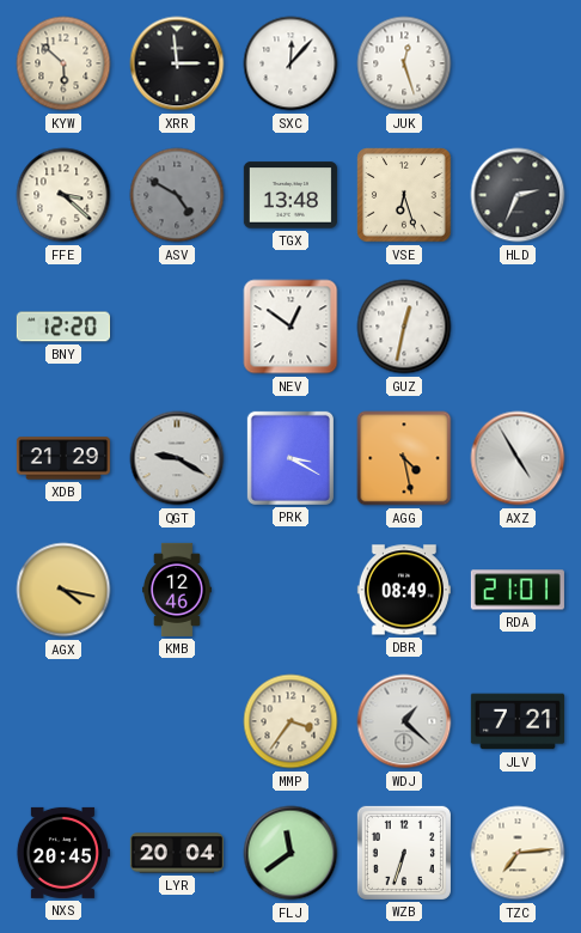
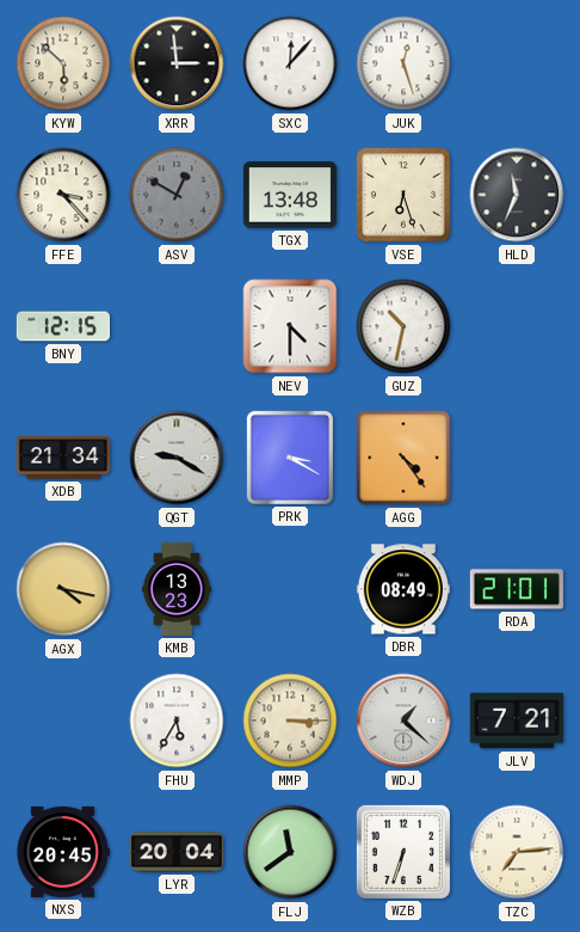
FFE: 3:22 -> 3:23 (63, 195)
ASV: 4:50 -> 12:50 (177, 195)
HLD: 2:34 -> 11:34 (517, 195)
BNY: 12:20 -> 12:15 (63, 326)
NEV: 12:51 -> 4:30 (290, 326)
GUZ: 12:32 -> 10:32 (403, 326)
XDB: 21:29 -> 21:34 (63, 458)
AGG: 4:28 -> 4:24 (403, 458)
AXZ: 4:55 -> none (518, 458)
KMB: 12:46 -> 13:23 (178, 589)
FHU: none -> 5:35 (177, 721)
MMP: 3:36 -> 3:15 (290, 721)
